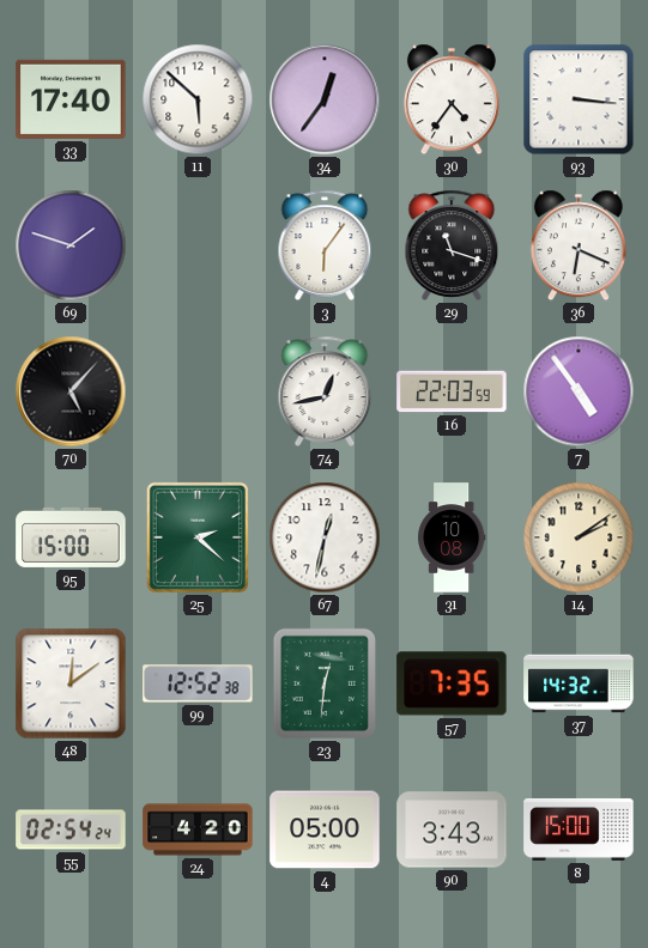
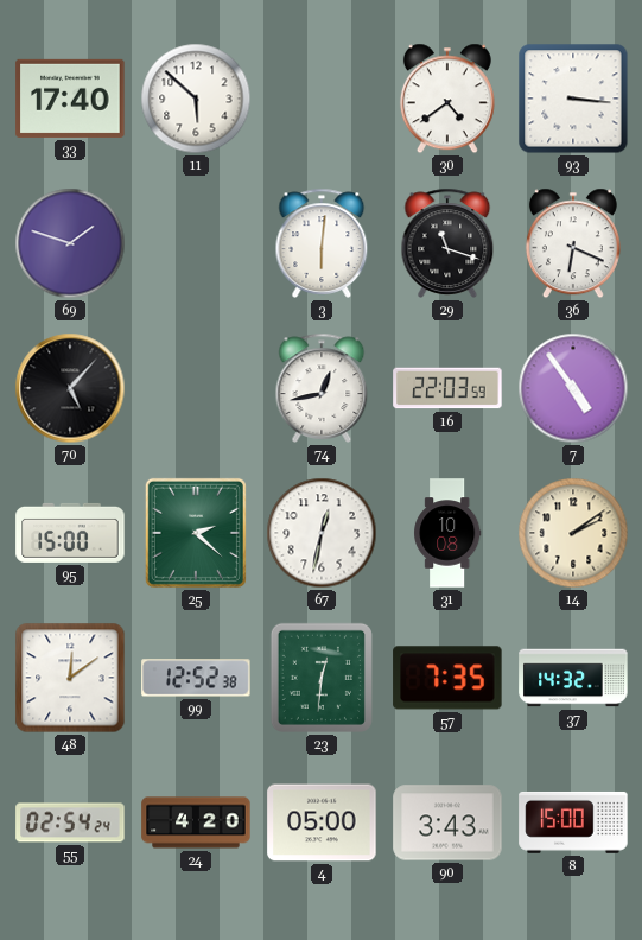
34: 12:36 -> none (325, 99)
30: 4:36 -> 4:39 (447, 99)
3: 6:06 -> 6:01 (322, 243)
